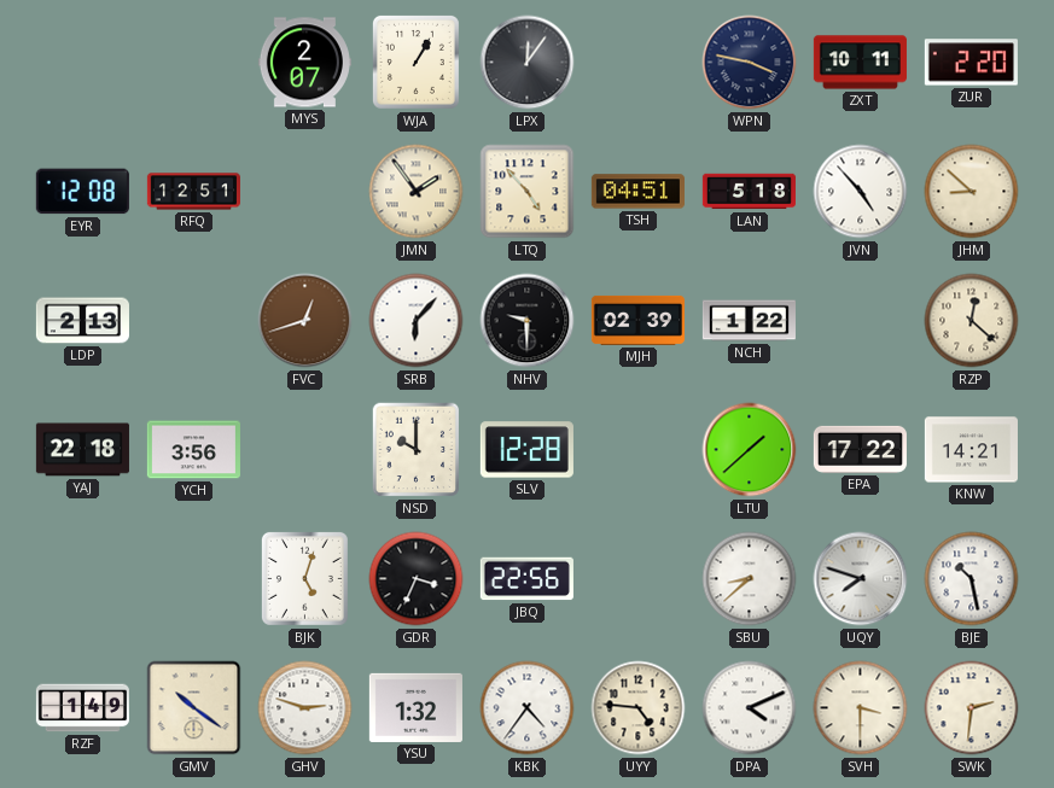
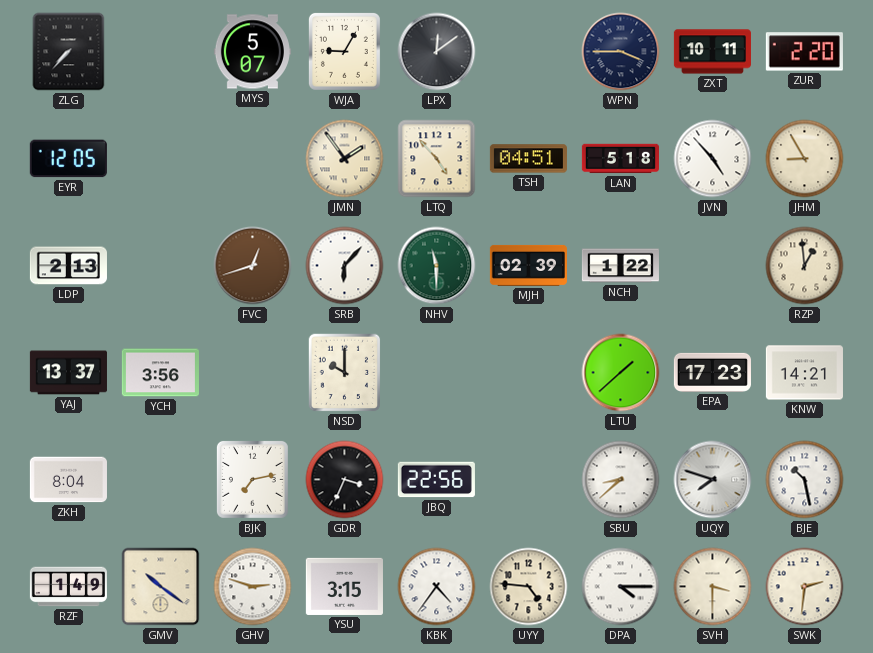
ZLG: none -> 7:37 (69, 52)
MYS: 2:07 -> 5:07 (252, 52)
WJA: 1:05 -> 9:05 (344, 51)
LPX: 12:06 -> 12:09 (437, 52)
WPN: 3:47 -> 3:45 (621, 52)
EYR: 12:08 -> 12:05 (68, 159)
RFQ: 12:51 -> none (193, 192)
JHM: 8:52 -> 8:55 (805, 159)
NHV: 9:30 -> 11:30 (437, 266)
NHV dial: black -> green (437, 266)
RZP: 12:22 -> 12:59 (805, 266)
YAJ: 22:18 -> 13:37 (68, 373)
SLV: 12:28 -> none (526, 450)
EPA: 17:22 -> 17:23 (712, 372)
ZKH: none -> 8:04 (68, 480)
BJK: 5:03 -> 7:13 (252, 479)
YSU: 1:32 -> 3:15 (344, 586)
DPA: 4:11 -> 4:15 (621, 587)
